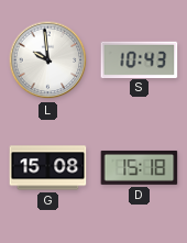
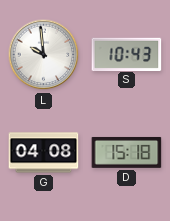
G: 15:08 -> 04:08 (44, 153)
